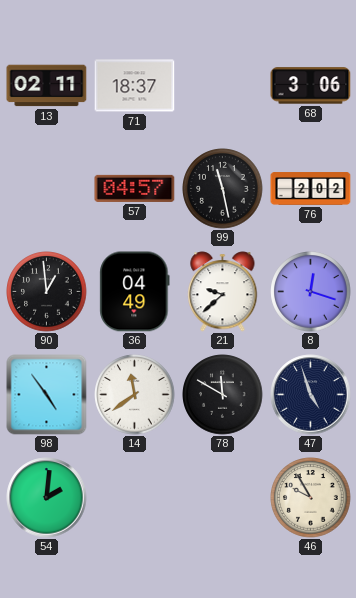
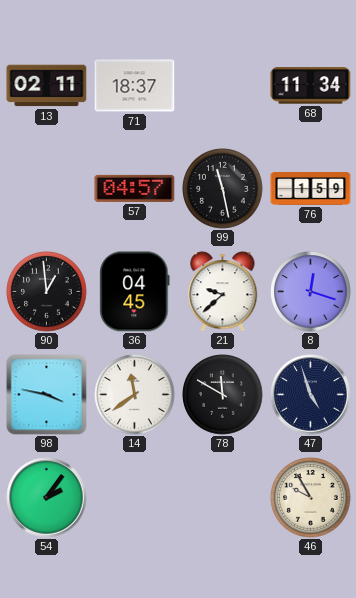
68: 3:06 -> 11:34 (311, 86)
76: 2:02 -> 1:59 (311, 189)
36: 04:49 -> 04:45 (135, 292)
98: 4:54 -> 3:47 (47, 395)
54: 2:01 -> 2:06 (47, 498)
